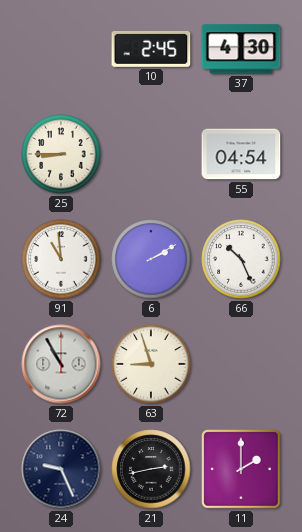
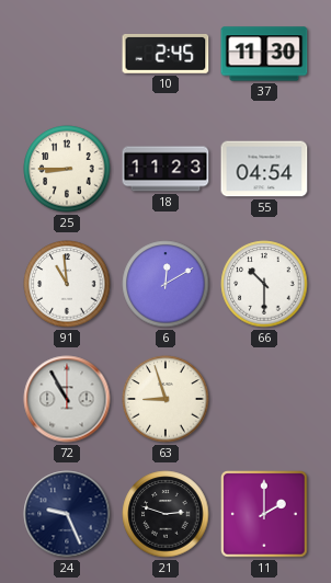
37: 4:30 -> 11:30 (264, 54)
18: none -> 11:23 (165, 169)
6: 2:10 -> 12:10 (165, 284)
66: 10:26 -> 10:30 (264, 284)
21: 2:43 -> 2:48 (165, 514)
